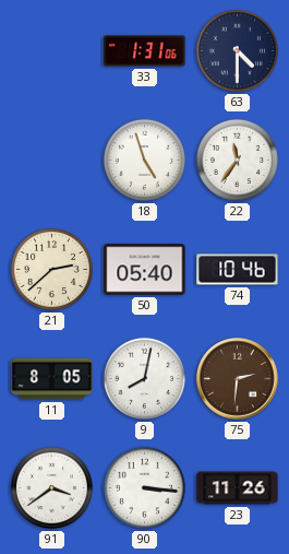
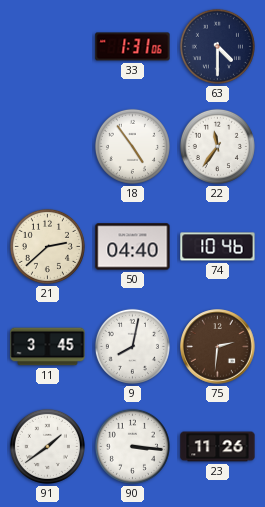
18: 4:57 -> 4:54 (132, 146)
50: 05:40 -> 04:40 (133, 247)
11: 8:05 -> 3:45 (48, 347)
91: 3:39 -> 1:39 (47, 446)
